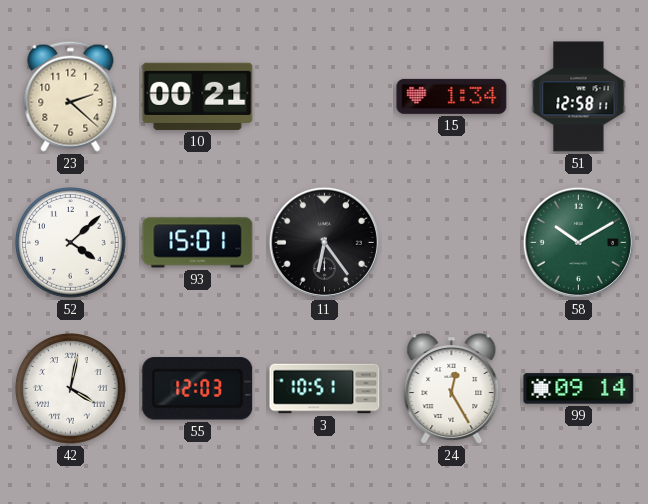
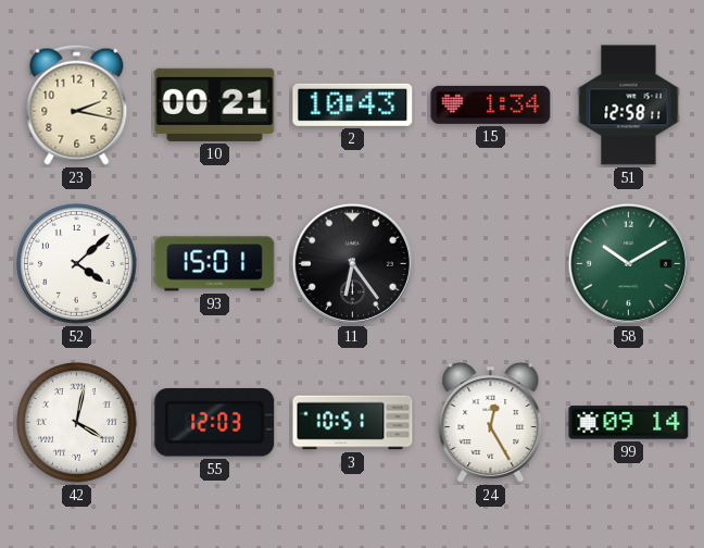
23: 2:22 -> 2:17 (77, 104)
2: none -> 10:43 (353, 104)
